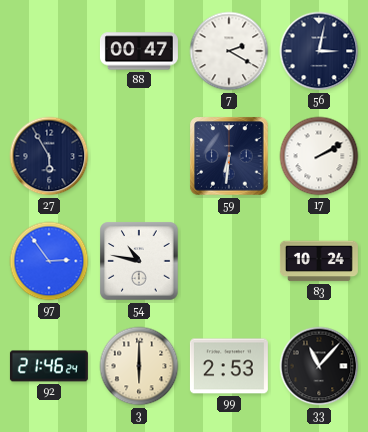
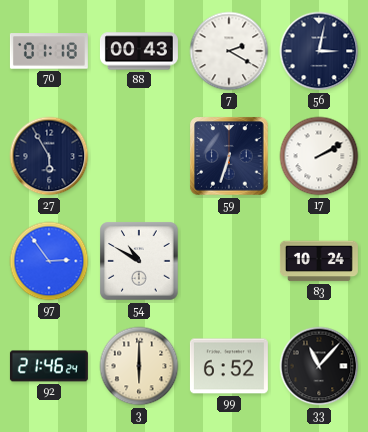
70: none -> 01:18 (49, 51)
88: 00:47 -> 00:43 (139, 51)
59: 6:31 -> 6:33 (229, 156)
54: 10:47 -> 10:50 (139, 261)
99: 2:53 -> 6:52 (229, 366)
